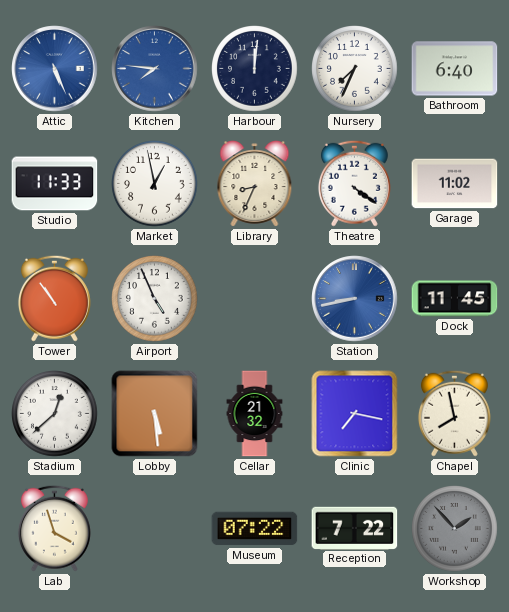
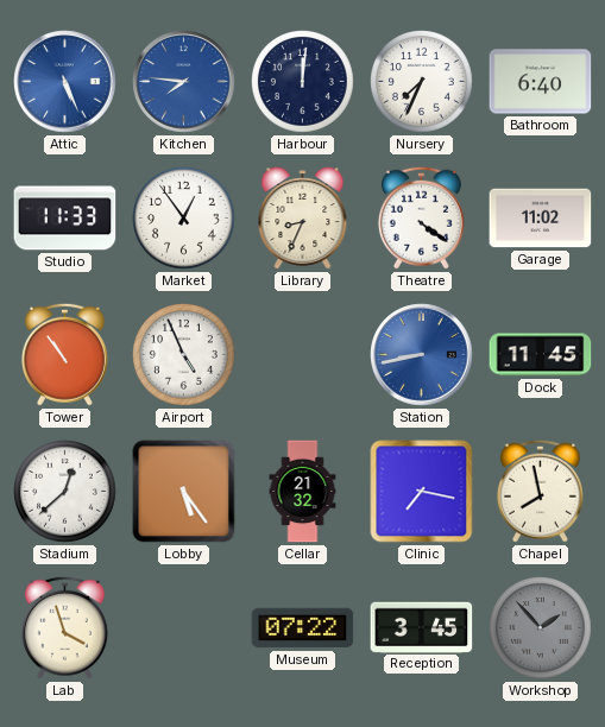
Market: 12:58 -> 12:54 (184, 219)
Lobby: 5:29 -> 5:24 (184, 492)
Reception: 7:22 -> 3:45 (422, 627)
